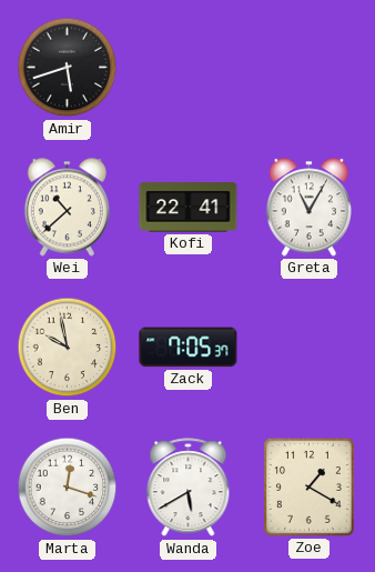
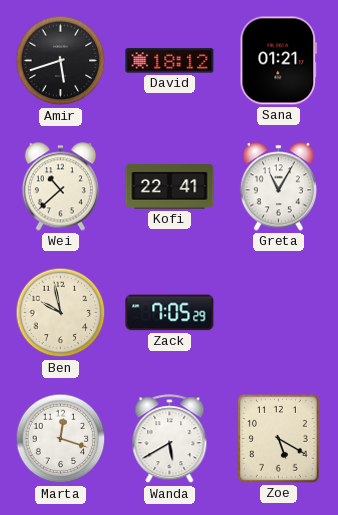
David: none -> 18:12 (170, 61)
Sana: none -> 01:21 (279, 61)
Zack: 7:05:37 -> 7:05:29 (170, 313)
Zoe: 1:20 -> 5:20 (278, 438)
